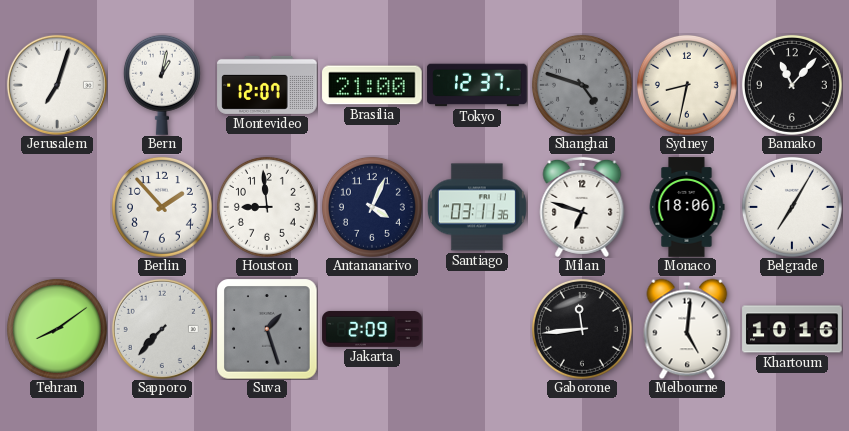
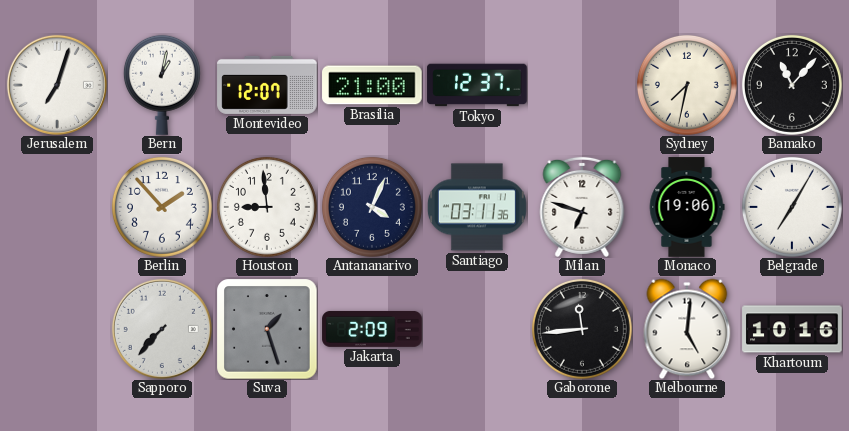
Shanghai: 4:48 -> none (582, 85)
Sydney: 8:32 -> 7:32 (687, 85)
Monaco: 18:06 -> 19:06 (687, 207)
Tehran: 8:09 -> none (57, 329)
